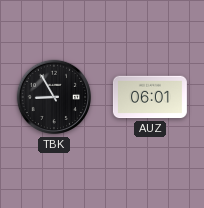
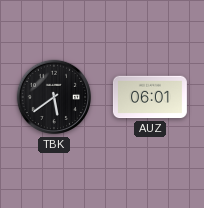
TBK: 8:55 -> 5:39 (54, 97)
